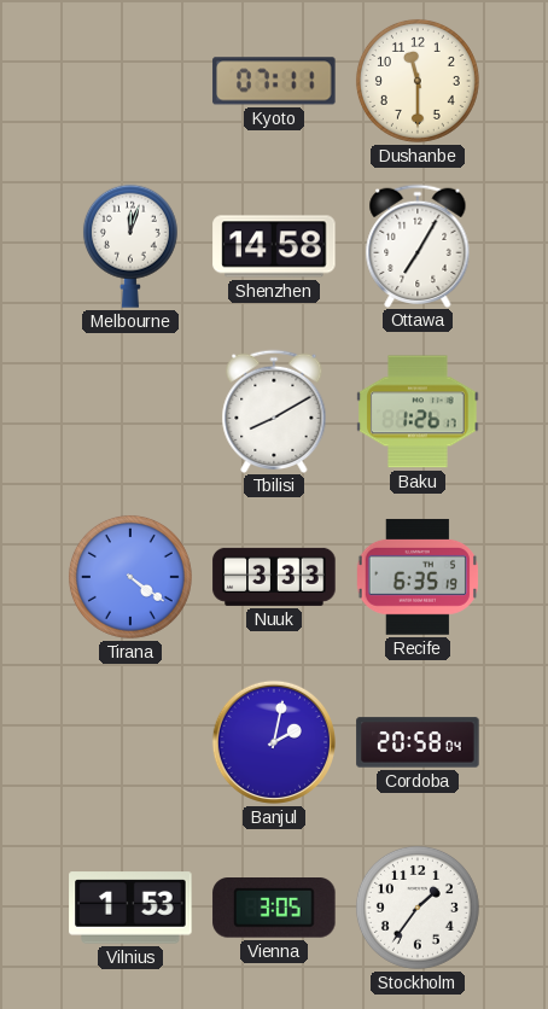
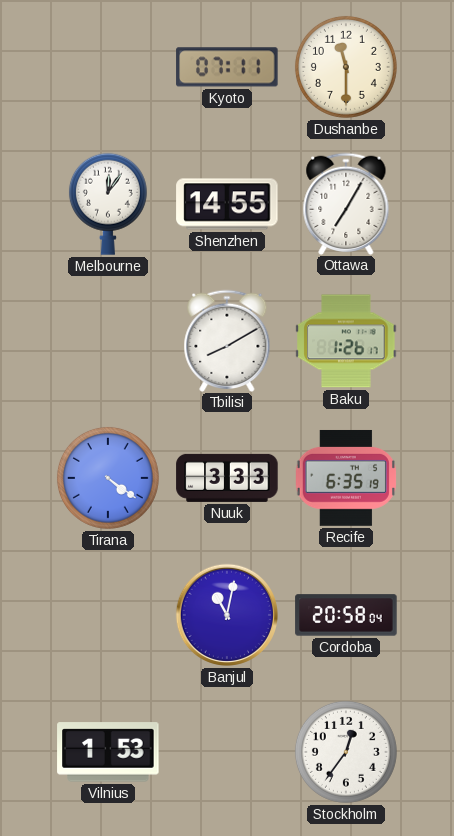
Melbourne: 12:03 -> 12:06 (108, 204)
Shenzhen: 14:58 -> 14:55 (227, 204)
Banjul: 2:02 -> 11:02 (227, 615)
Vienna: 3:05 -> none (274, 909)
Stockholm: 1:36 -> 12:36 (346, 752)
